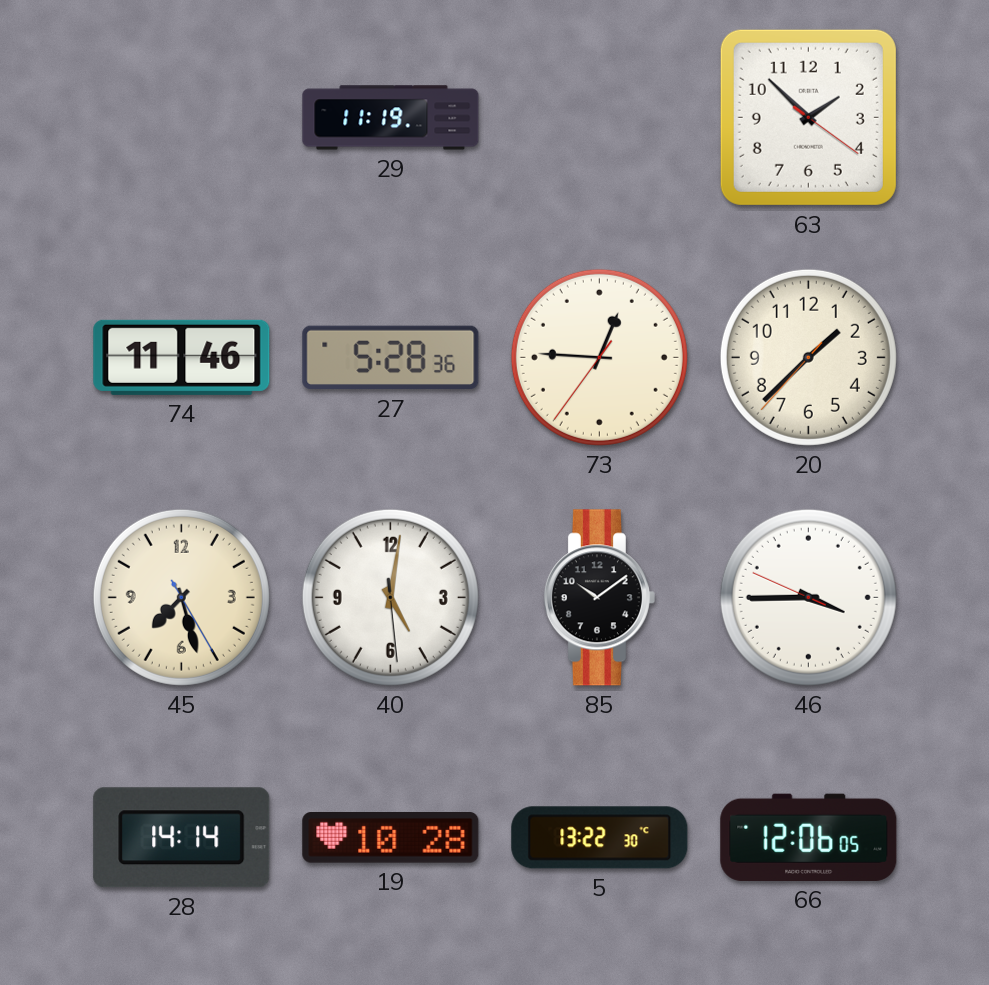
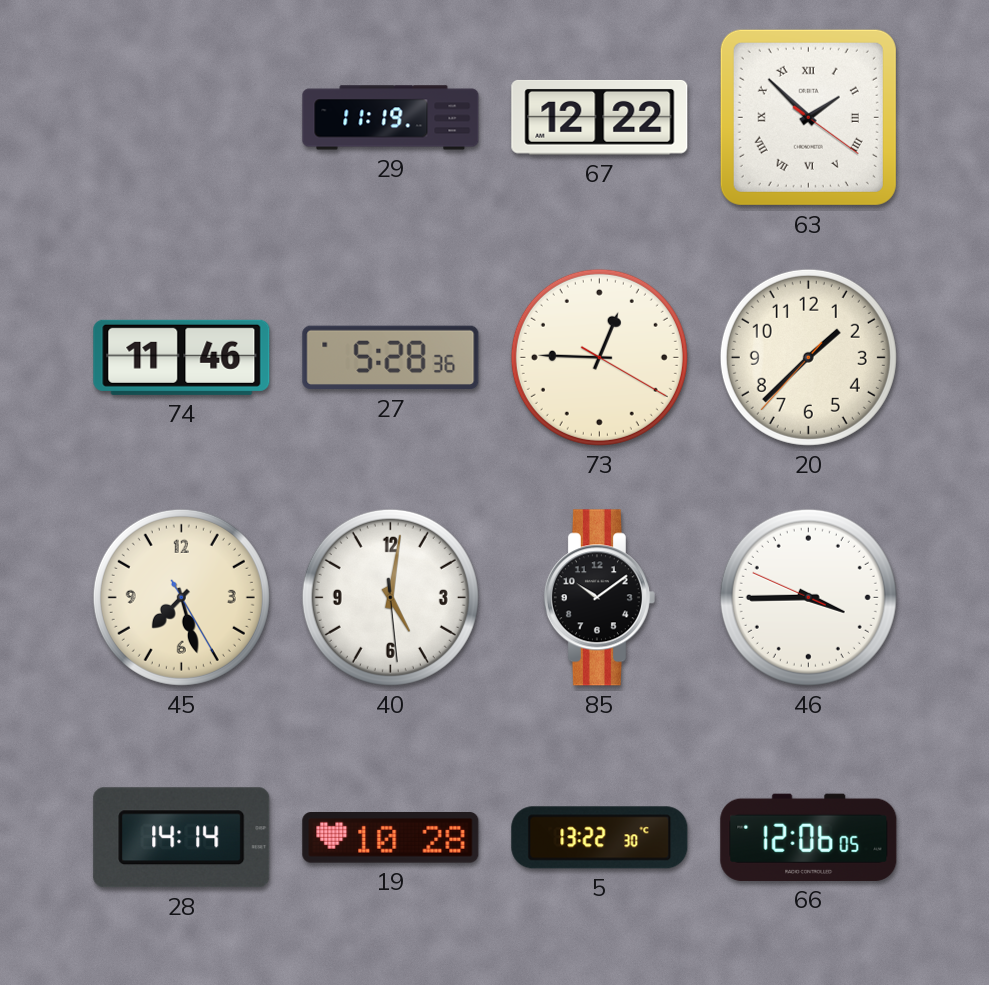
67: none -> 12:22 (600, 117)
63 numerals: Arabic -> Roman (808, 117)
73: 12:45:36 -> 12:45:20 (599, 357)
